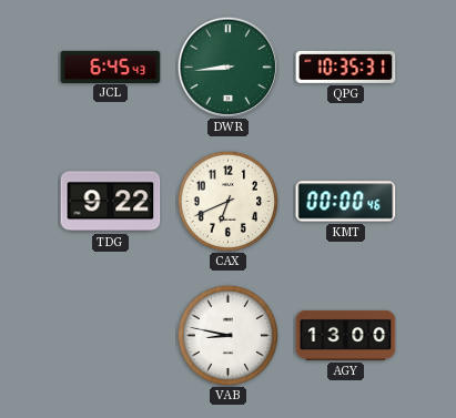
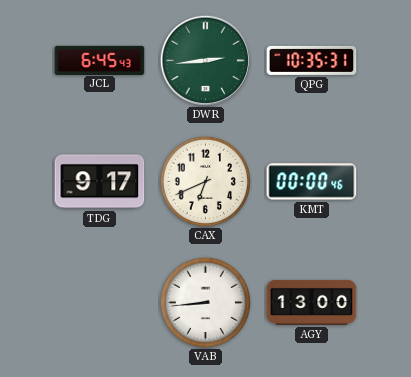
DWR: 8:44 -> 2:44 (205, 60)
TDG: 9:22 -> 9:17 (100, 182)
VAB: 8:47 -> 8:44 (205, 302)
